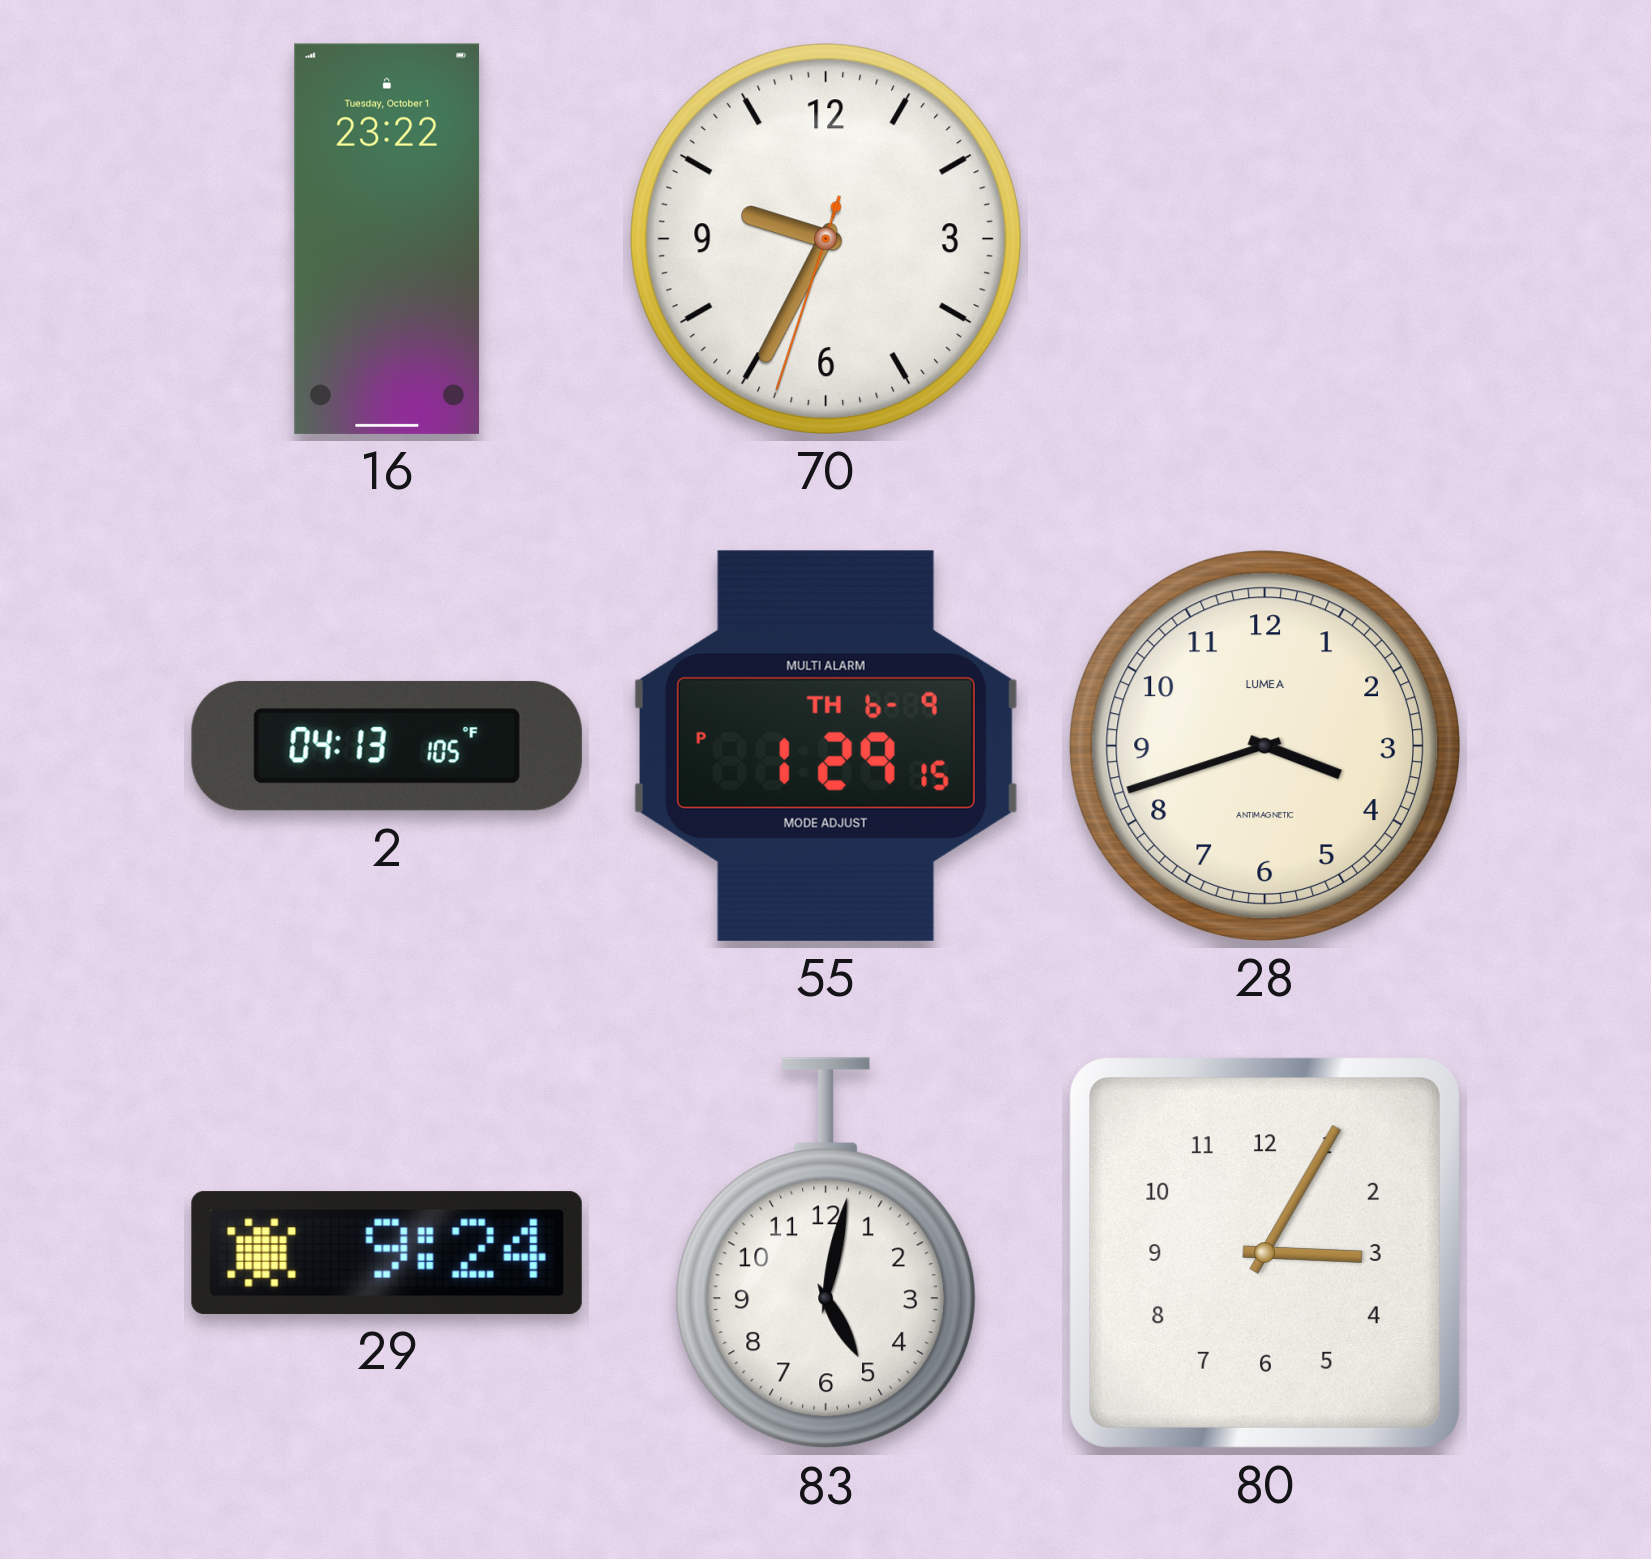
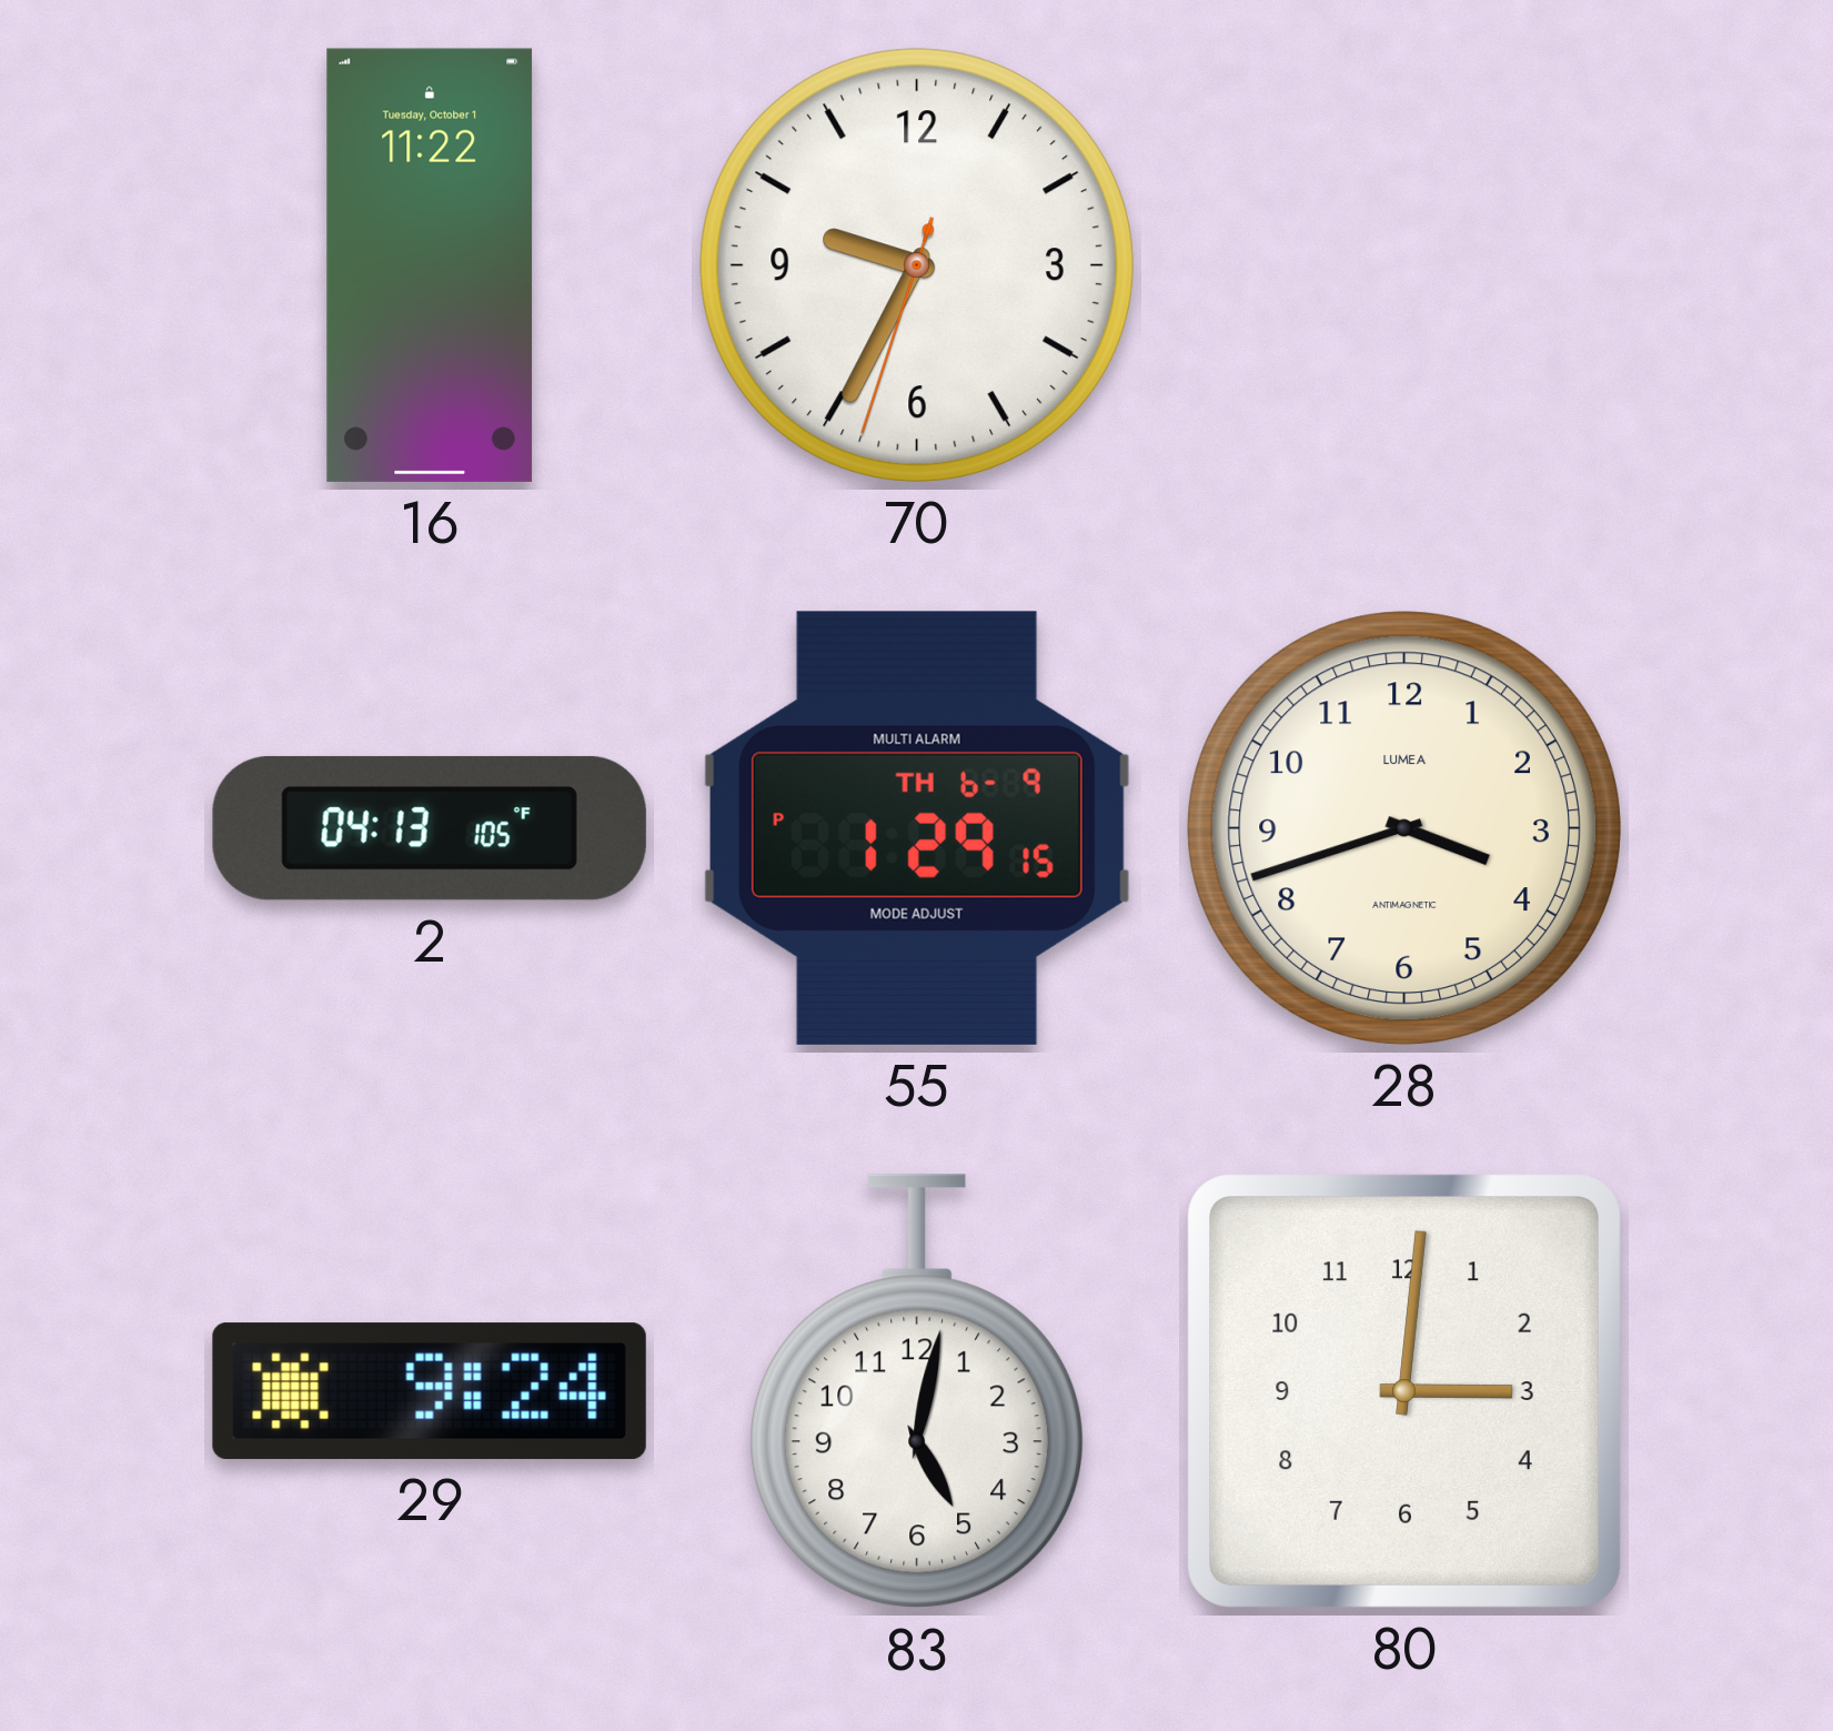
16: 23:22 -> 11:22 (430, 265)
80: 3:05 -> 3:01 (1404, 1391)
